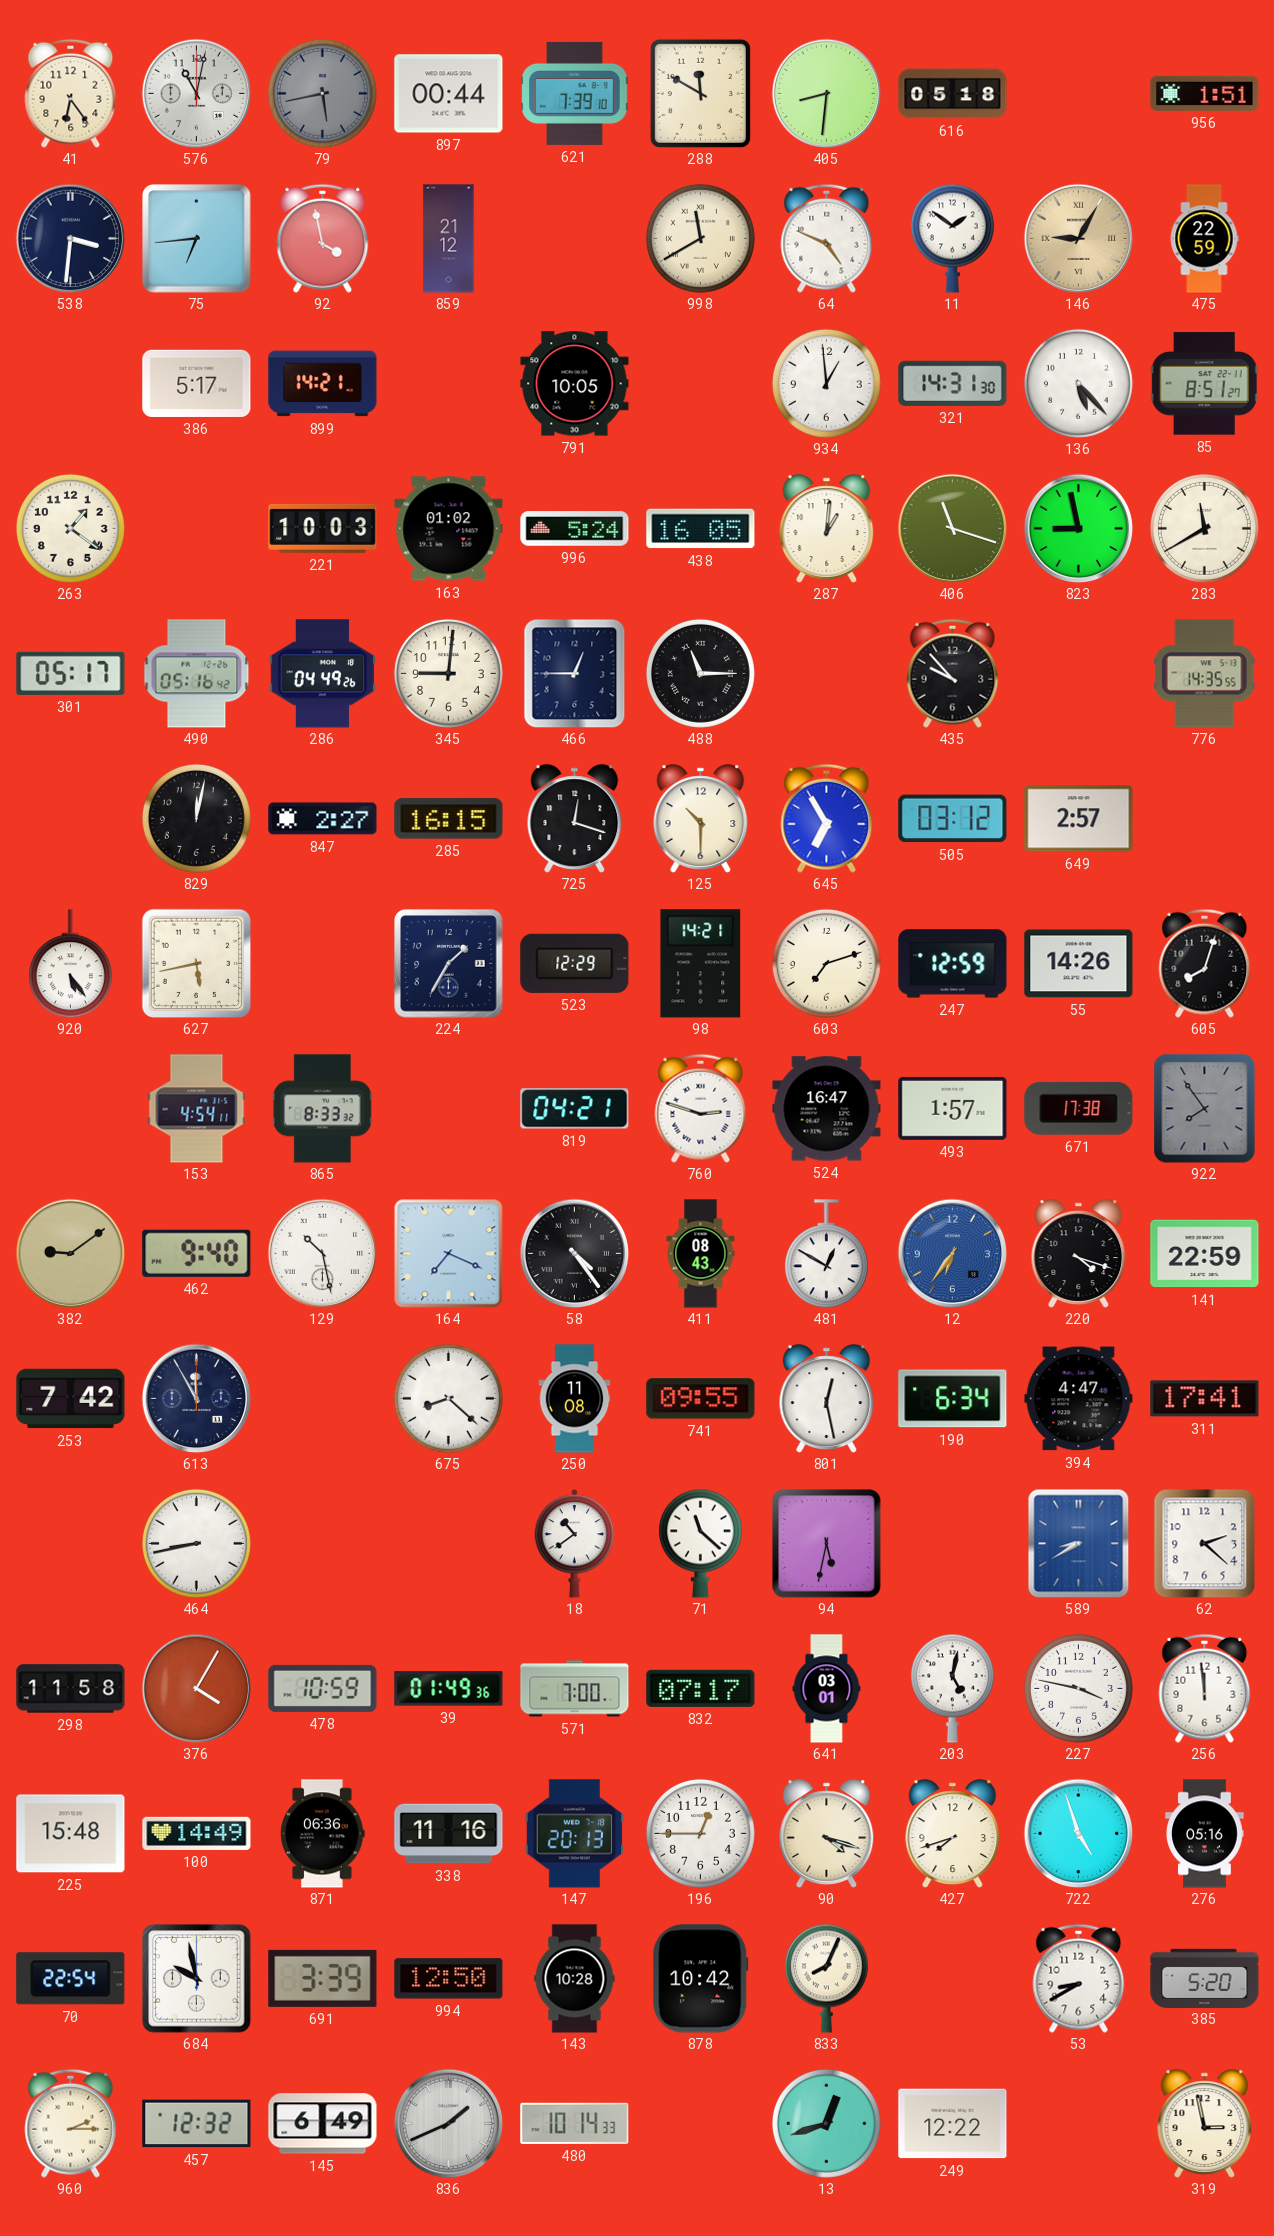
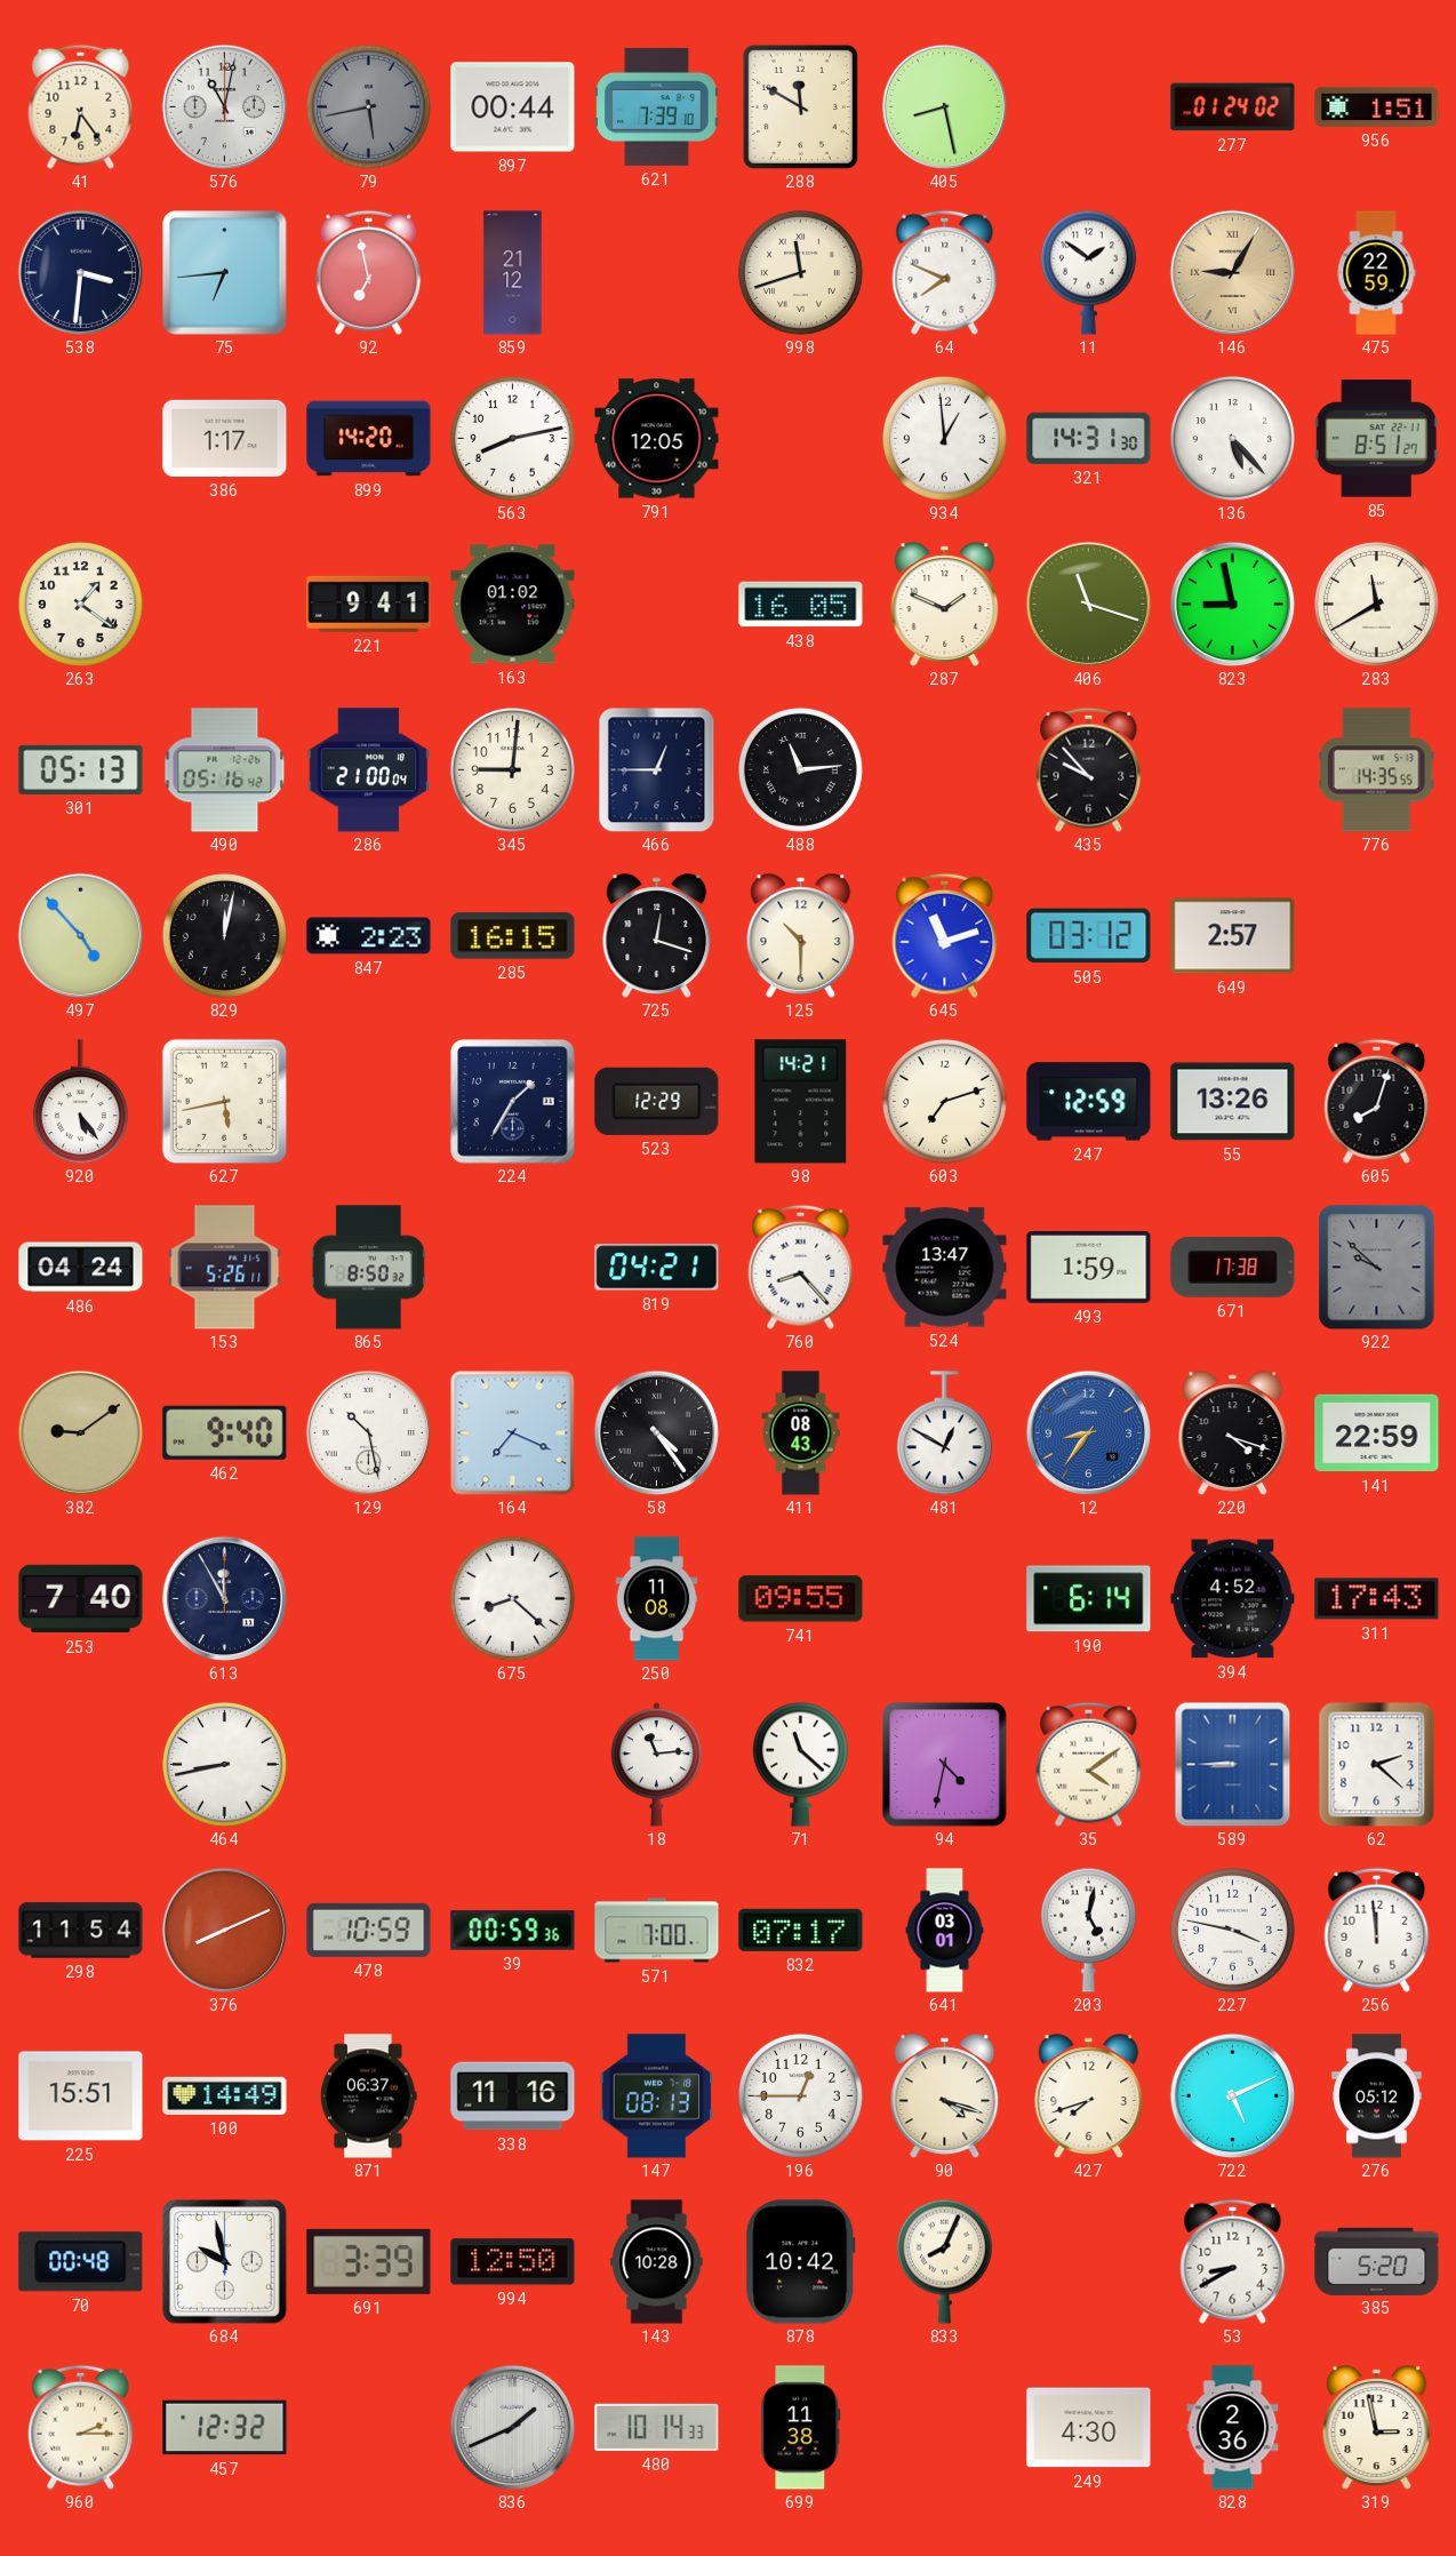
405: 8:31 -> 8:28 (944, 106)
616: 05:18 -> none (953, 94)
277: none -> 01:24 (1233, 107)
92: 3:58 -> 6:58 (369, 272)
998: 11:40 -> 11:42 (800, 272)
64: 4:49 -> 7:49 (945, 272)
386: 5:17 -> 1:17 (225, 438)
899: 14:21 -> 14:20 (369, 439)
563: none -> 8:13 (512, 438)
791: 10:05 -> 12:05 (657, 439)
221: 10:03 -> 9:41 (369, 604)
996: 5:24 -> none (575, 529)
287: 1:01 -> 1:49 (945, 605)
301: 05:17 -> 05:13 (81, 769)
286: 04:49 -> 21:00 (369, 770)
488: 11:15 -> 11:14 (800, 769)
497: none -> 4:53 (80, 935)
847: 2:27 -> 2:23 (369, 936)
645: 6:55 -> 11:12 (945, 935)
55: 14:26 -> 13:26 (1233, 1102)
486: none -> 04:24 (81, 1268)
153: 4:54 -> 5:26 (225, 1268)
865: 8:33 -> 8:50 (368, 1268)
760: 2:48 -> 8:23 (801, 1267)
524: 16:47 -> 13:47 (945, 1268)
493: 1:57 -> 1:59 (1089, 1267)
922: 7:54 -> 9:52 (1377, 1268)
12: 6:36 -> 8:36 (1088, 1432)
253: 7:42 -> 7:40 (81, 1599)
801: 12:28 -> none (827, 1399)
190: 6:34 -> 6:14 (1089, 1599)
394: 4:47 -> 4:52 (1233, 1599)
311: 17:41 -> 17:43 (1377, 1599)
18: 10:39 -> 11:14 (657, 1765)
94: 5:32 -> 4:32 (945, 1765)
35: none -> 4:09 (1089, 1764)
589: 8:40 -> 8:45 (1233, 1764)
298: 11:58 -> 11:54 (81, 1931)
376: 4:05 -> 8:11 (224, 1930)
39: 01:49 -> 00:59 (513, 1931)
225: 15:48 -> 15:51 (81, 2096)
871: 06:36 -> 06:37 (369, 2096)
147: 20:13 -> 08:13 (657, 2096)
722: 4:57 -> 5:11 (1232, 2095)
276: 05:16 -> 05:12 (1377, 2096)
70: 22:54 -> 00:48 (81, 2262)
145: 6:49 -> none (323, 2124)
699: none -> 11:38 (801, 2428)
13: 12:42 -> none (826, 2123)
249: 12:22 -> 4:30 (1089, 2428)
828: none -> 2:36 (1233, 2428)
